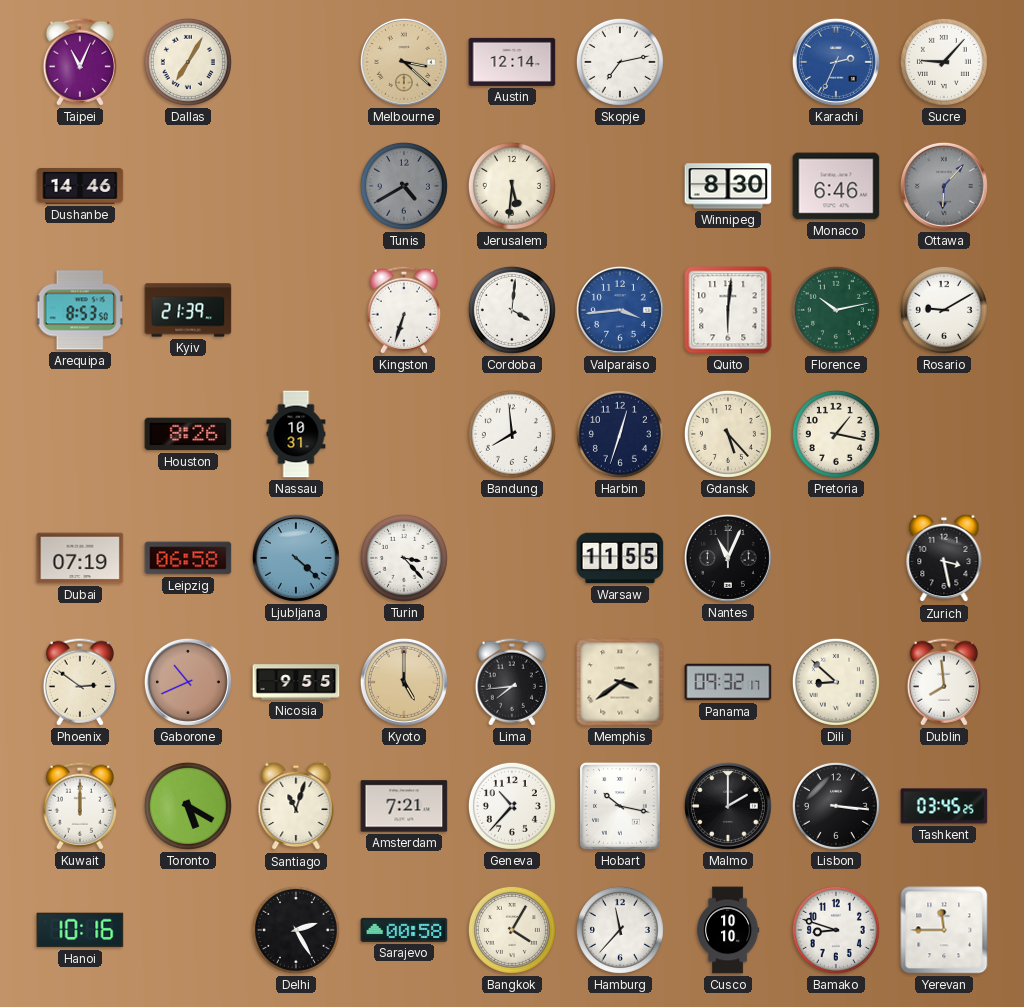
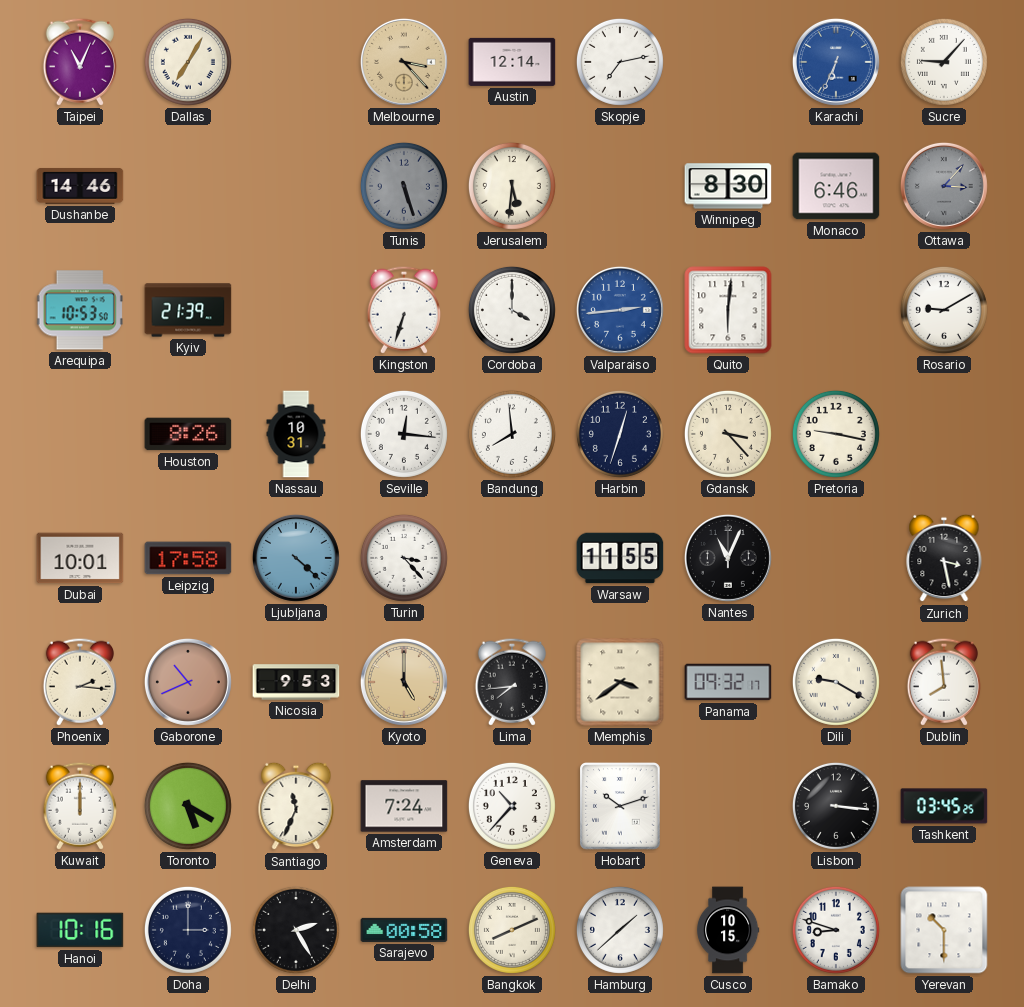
Melbourne: 3:22 -> 3:23 (404, 62)
Karachi: 2:34 -> 6:34 (836, 62)
Tunis: 4:40 -> 5:27 (404, 186)
Ottawa: 6:07 -> 3:07 (944, 186)
Arequipa: 8:53 -> 10:53 (80, 310)
Cordoba: 4:01 -> 4:00 (512, 310)
Valparaiso: 3:44 -> 2:44 (620, 310)
Florence: 10:13 -> none (836, 310)
Seville: none -> 12:16 (404, 434)
Gdansk: 5:23 -> 3:23 (728, 434)
Pretoria: 1:17 -> 9:17 (836, 434)
Dubai: 07:19 -> 10:01 (80, 558)
Leipzig: 06:58 -> 17:58 (188, 558)
Phoenix: 2:51 -> 2:16 (80, 682)
Nicosia: 9:55 -> 9:53 (296, 682)
Dili: 8:52 -> 9:20 (836, 682)
Santiago: 11:03 -> 11:34 (296, 806)
Amsterdam: 7:21 -> 7:24 (404, 806)
Hobart: 10:17 -> 10:12 (621, 807)
Malmo: 2:00 -> none (728, 806)
Doha: none -> 3:00 (188, 930)
Bangkok: 4:05 -> 8:11 (512, 930)
Hamburg: 11:37 -> 1:38 (620, 930)
Cusco: 10:10 -> 10:15 (728, 930)
Yerevan: 11:45 -> 10:30 (944, 930)
